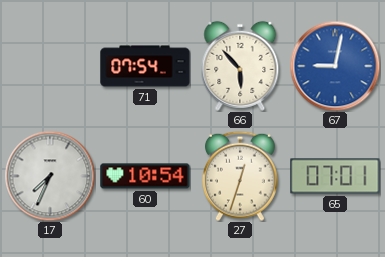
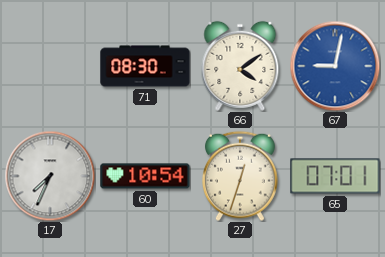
71: 07:54 -> 08:30 (145, 66)
66: 5:53 -> 4:09 (240, 66)
